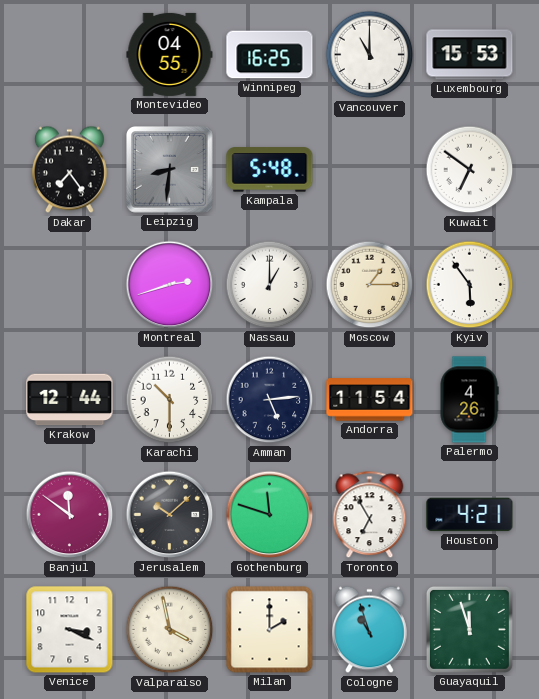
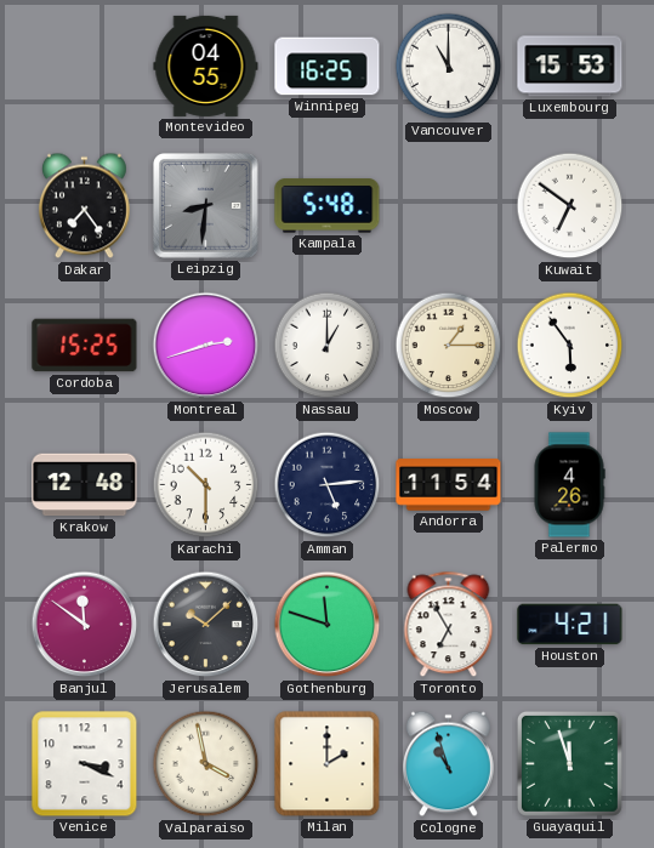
Cordoba: none -> 15:25 (85, 346)
Krakow: 12:44 -> 12:48 (85, 485)
